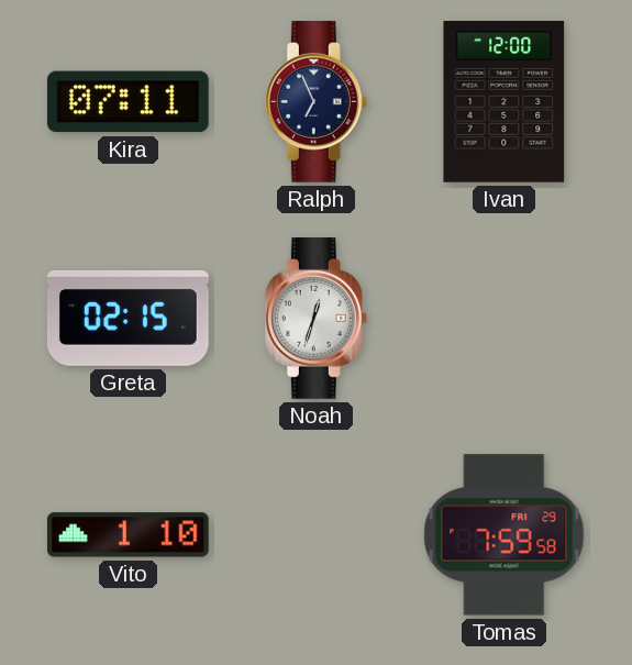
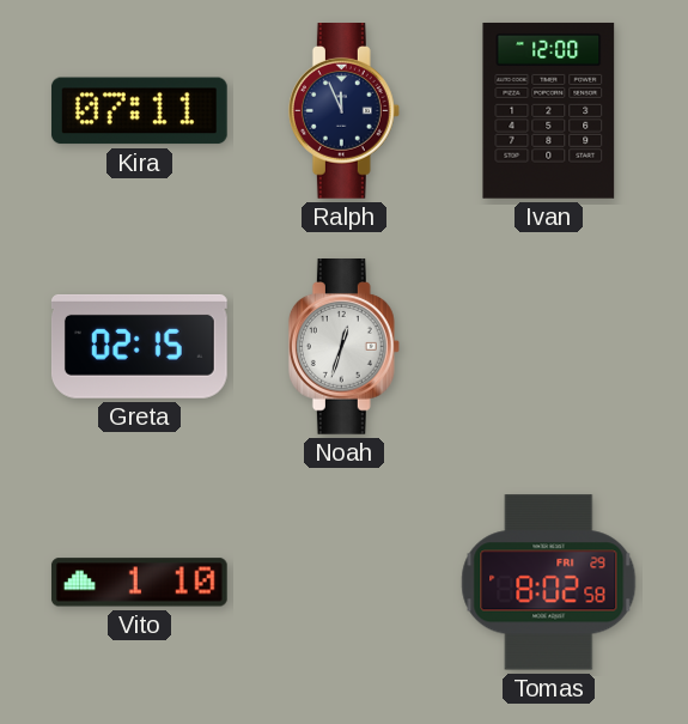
Ralph: 6:56 -> 11:56 (343, 111)
Tomas: 7:59 -> 8:02 (549, 583)
